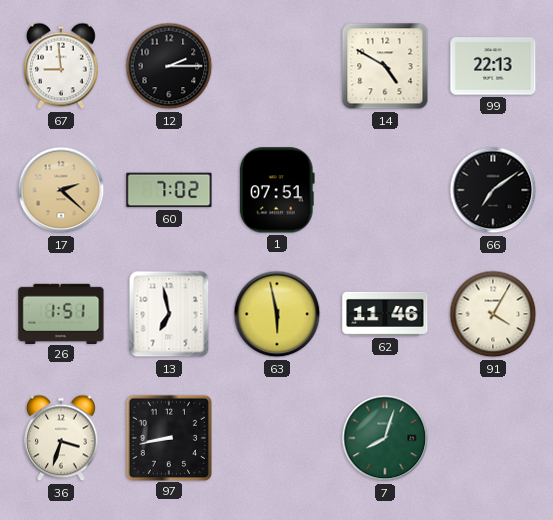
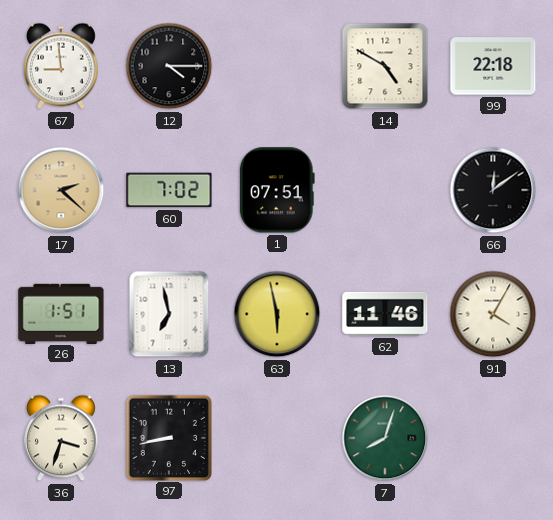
12: 2:15 -> 4:15 (169, 66)
99: 22:13 -> 22:18 (493, 66)
66: 7:09 -> 12:09 (493, 190)
